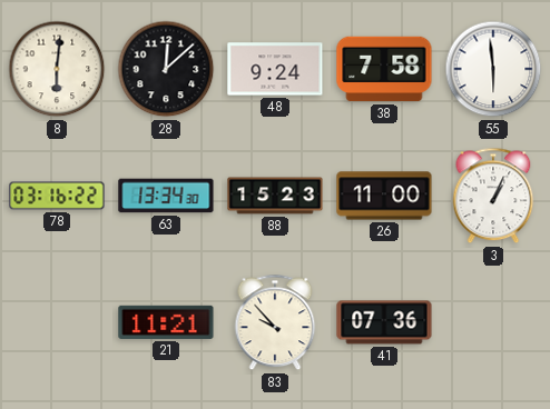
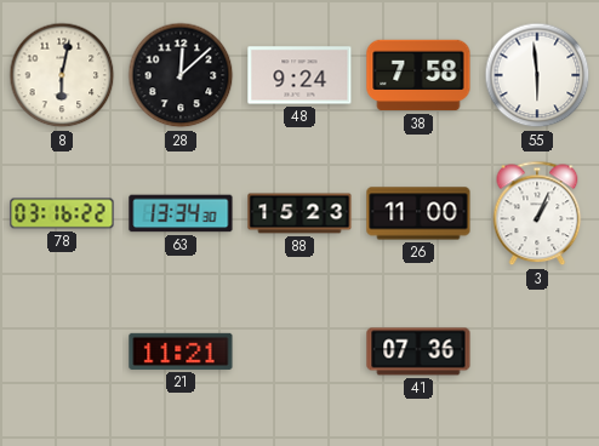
8: 6:01 -> 6:02 (62, 75)
83: 9:53 -> none (275, 322)
